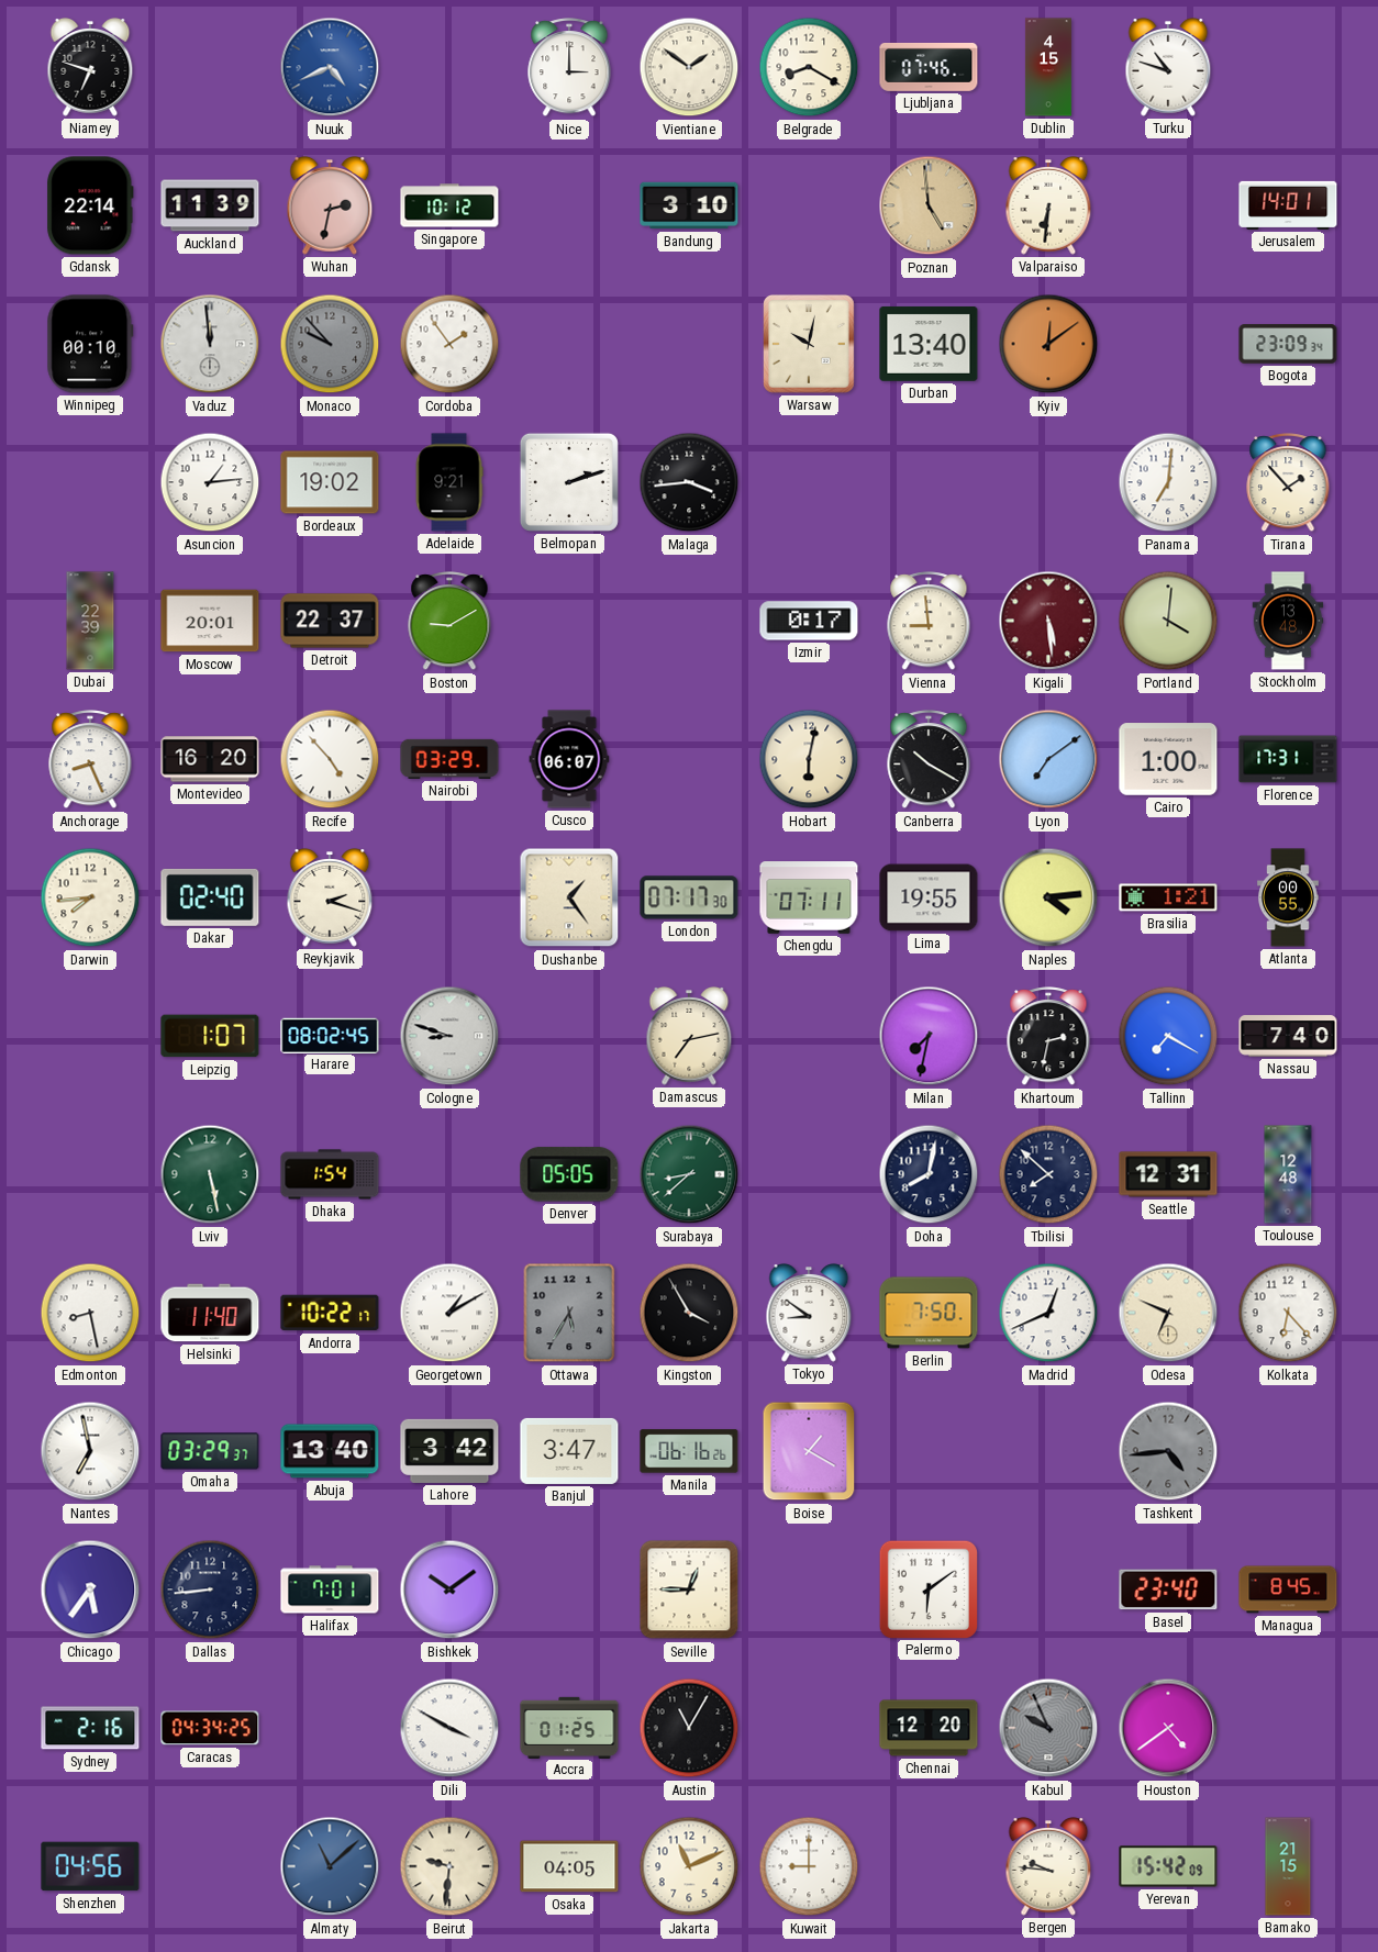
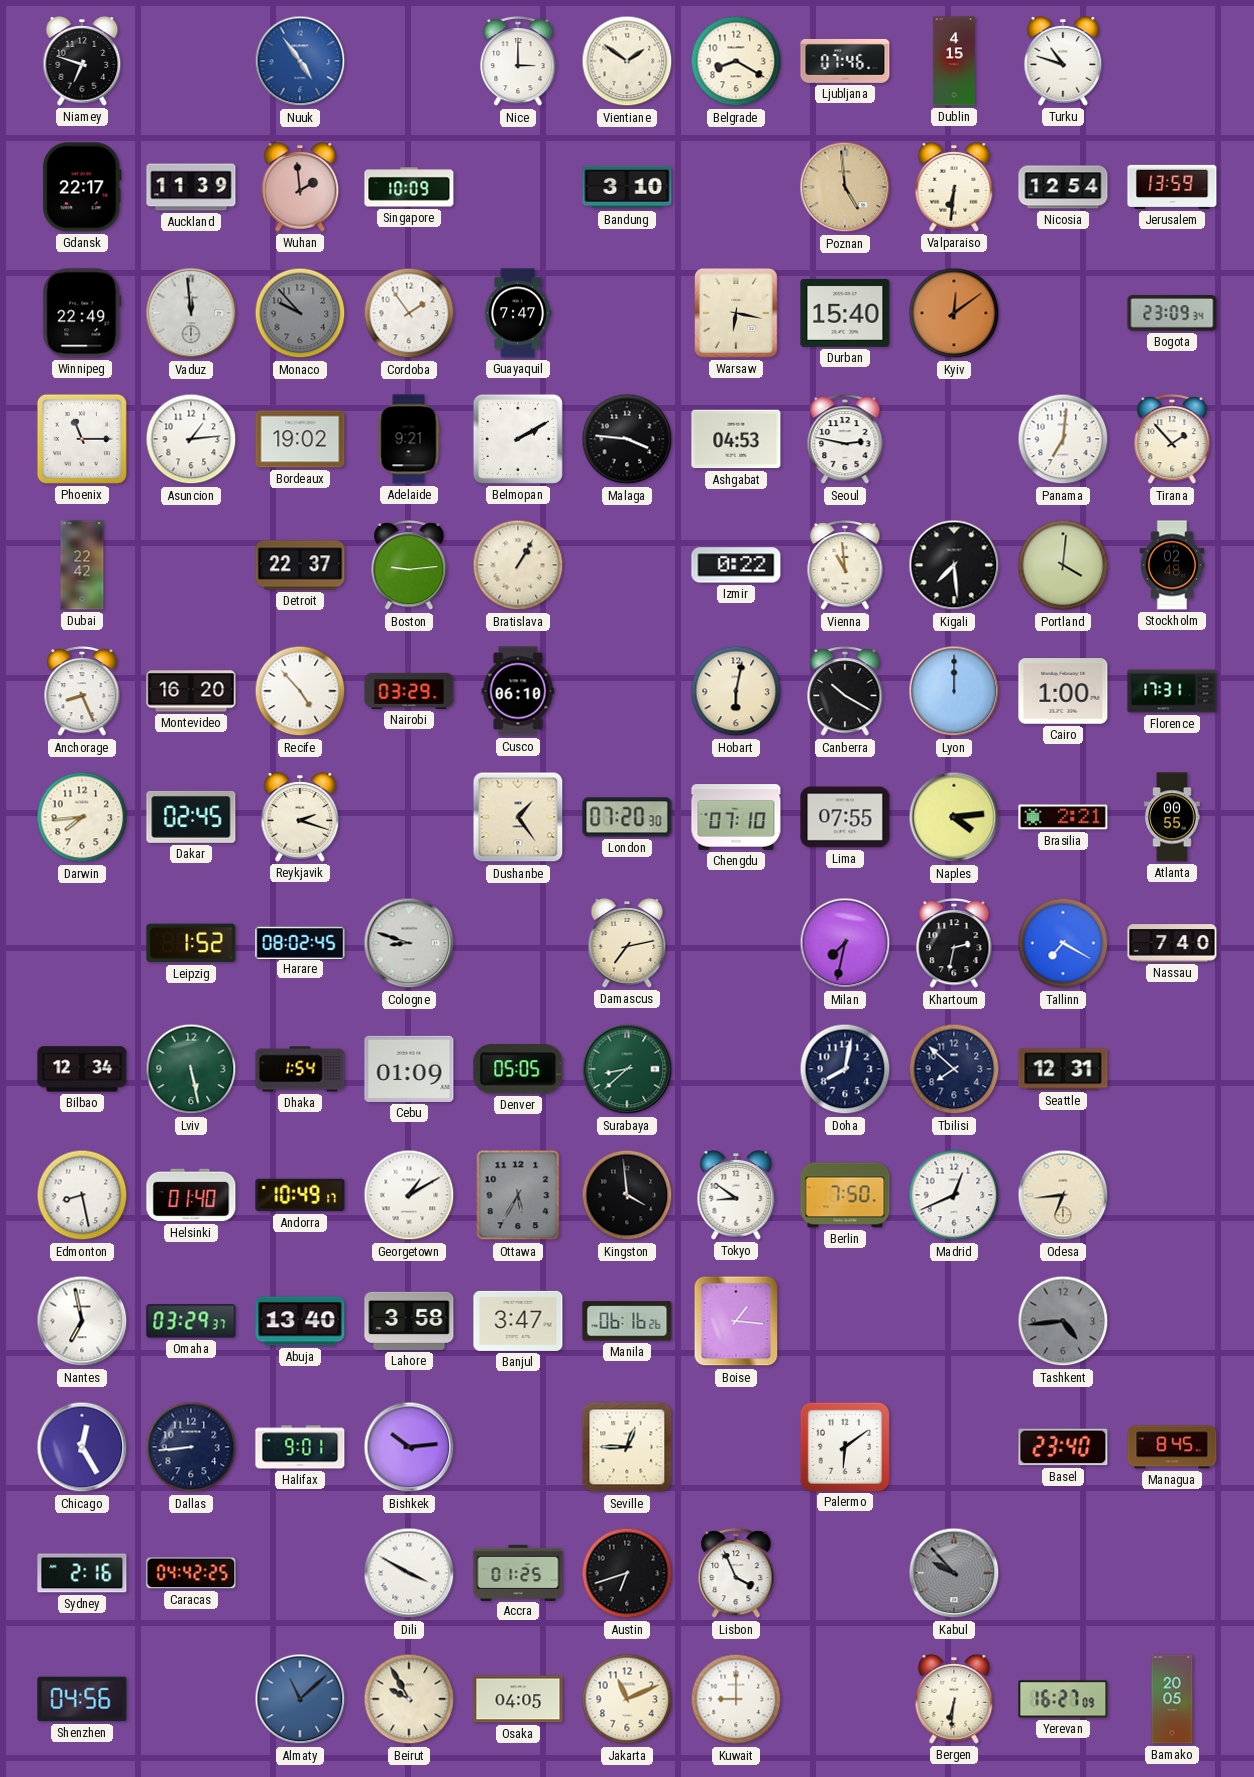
Nuuk: 4:41 -> 4:54 (300, 61)
Gdansk: 22:14 -> 22:17 (82, 187)
Wuhan: 2:32 -> 1:59 (300, 188)
Singapore: 10:12 -> 10:09 (409, 187)
Nicosia: none -> 12:54 (1063, 187)
Jerusalem: 14:01 -> 13:59 (1172, 187)
Winnipeg: 00:10 -> 22:49 (82, 313)
Guayaquil: none -> 7:47 (518, 313)
Warsaw: 10:02 -> 6:17 (737, 314)
Durban: 13:40 -> 15:40 (845, 313)
Phoenix: none -> 11:15 (82, 439)
Belmopan: 2:12 -> 2:10 (518, 439)
Malaga: 3:44 -> 3:46 (627, 439)
Ashgabat: none -> 04:53 (736, 439)
Seoul: none -> 2:47 (845, 440)
Dubai: 22:39 -> 22:42 (82, 565)
Moscow: 20:01 -> none (210, 621)
Boston: 9:10 -> 9:14 (409, 566)
Bratislava: none -> 1:05 (518, 565)
Izmir: 0:17 -> 0:22 (736, 565)
Vienna: 8:59 -> 10:59 (845, 566)
Kigali: 5:29 -> 7:29 (954, 565)
Kigali dial: burgundy -> black (954, 565)
Stockholm: 13:48 -> 02:48 (1172, 565)
Cusco: 06:07 -> 06:10 (518, 691)
Lyon: 7:09 -> 12:00 (954, 691)
Dakar: 02:40 -> 02:45 (191, 817)
London: 07:17 -> 07:20 (627, 817)
Chengdu: 07:11 -> 07:10 (736, 817)
Lima: 19:55 -> 07:55 (845, 817)
Brasilia: 1:21 -> 2:21 (1063, 817)
Leipzig: 1:07 -> 1:52 (191, 943)
Bilbao: none -> 12:34 (82, 1069)
Cebu: none -> 01:09 (409, 1069)
Toulouse: 12:48 -> none (1288, 1174)
Helsinki: 11:40 -> 01:40 (191, 1195)
Andorra: 10:22 -> 10:49 (300, 1195)
Kingston: 3:55 -> 3:59 (627, 1195)
Odesa: 6:49 -> 6:44 (1063, 1195)
Kolkata: 6:23 -> none (1288, 1313)
Lahore: 3:42 -> 3:58 (409, 1321)
Boise: 1:20 -> 1:16 (736, 1321)
Chicago: 5:36 -> 12:25 (82, 1447)
Halifax: 7:01 -> 9:01 (300, 1447)
Bishkek: 10:09 -> 10:14 (409, 1447)
Caracas: 04:34 -> 04:42 (191, 1573)
Austin: 11:05 -> 6:42 (627, 1573)
Lisbon: none -> 3:56 (736, 1574)
Chennai: 12:20 -> none (929, 1728)
Kabul: 9:56 -> 9:53 (954, 1573)
Houston: 4:39 -> none (1168, 1728)
Beirut: 9:31 -> 9:55 (409, 1699)
Bergen: 9:46 -> 6:31 (954, 1700)
Yerevan: 15:42 -> 16:27 (1063, 1699)
Bamako: 21:15 -> 20:05 (1172, 1699)
